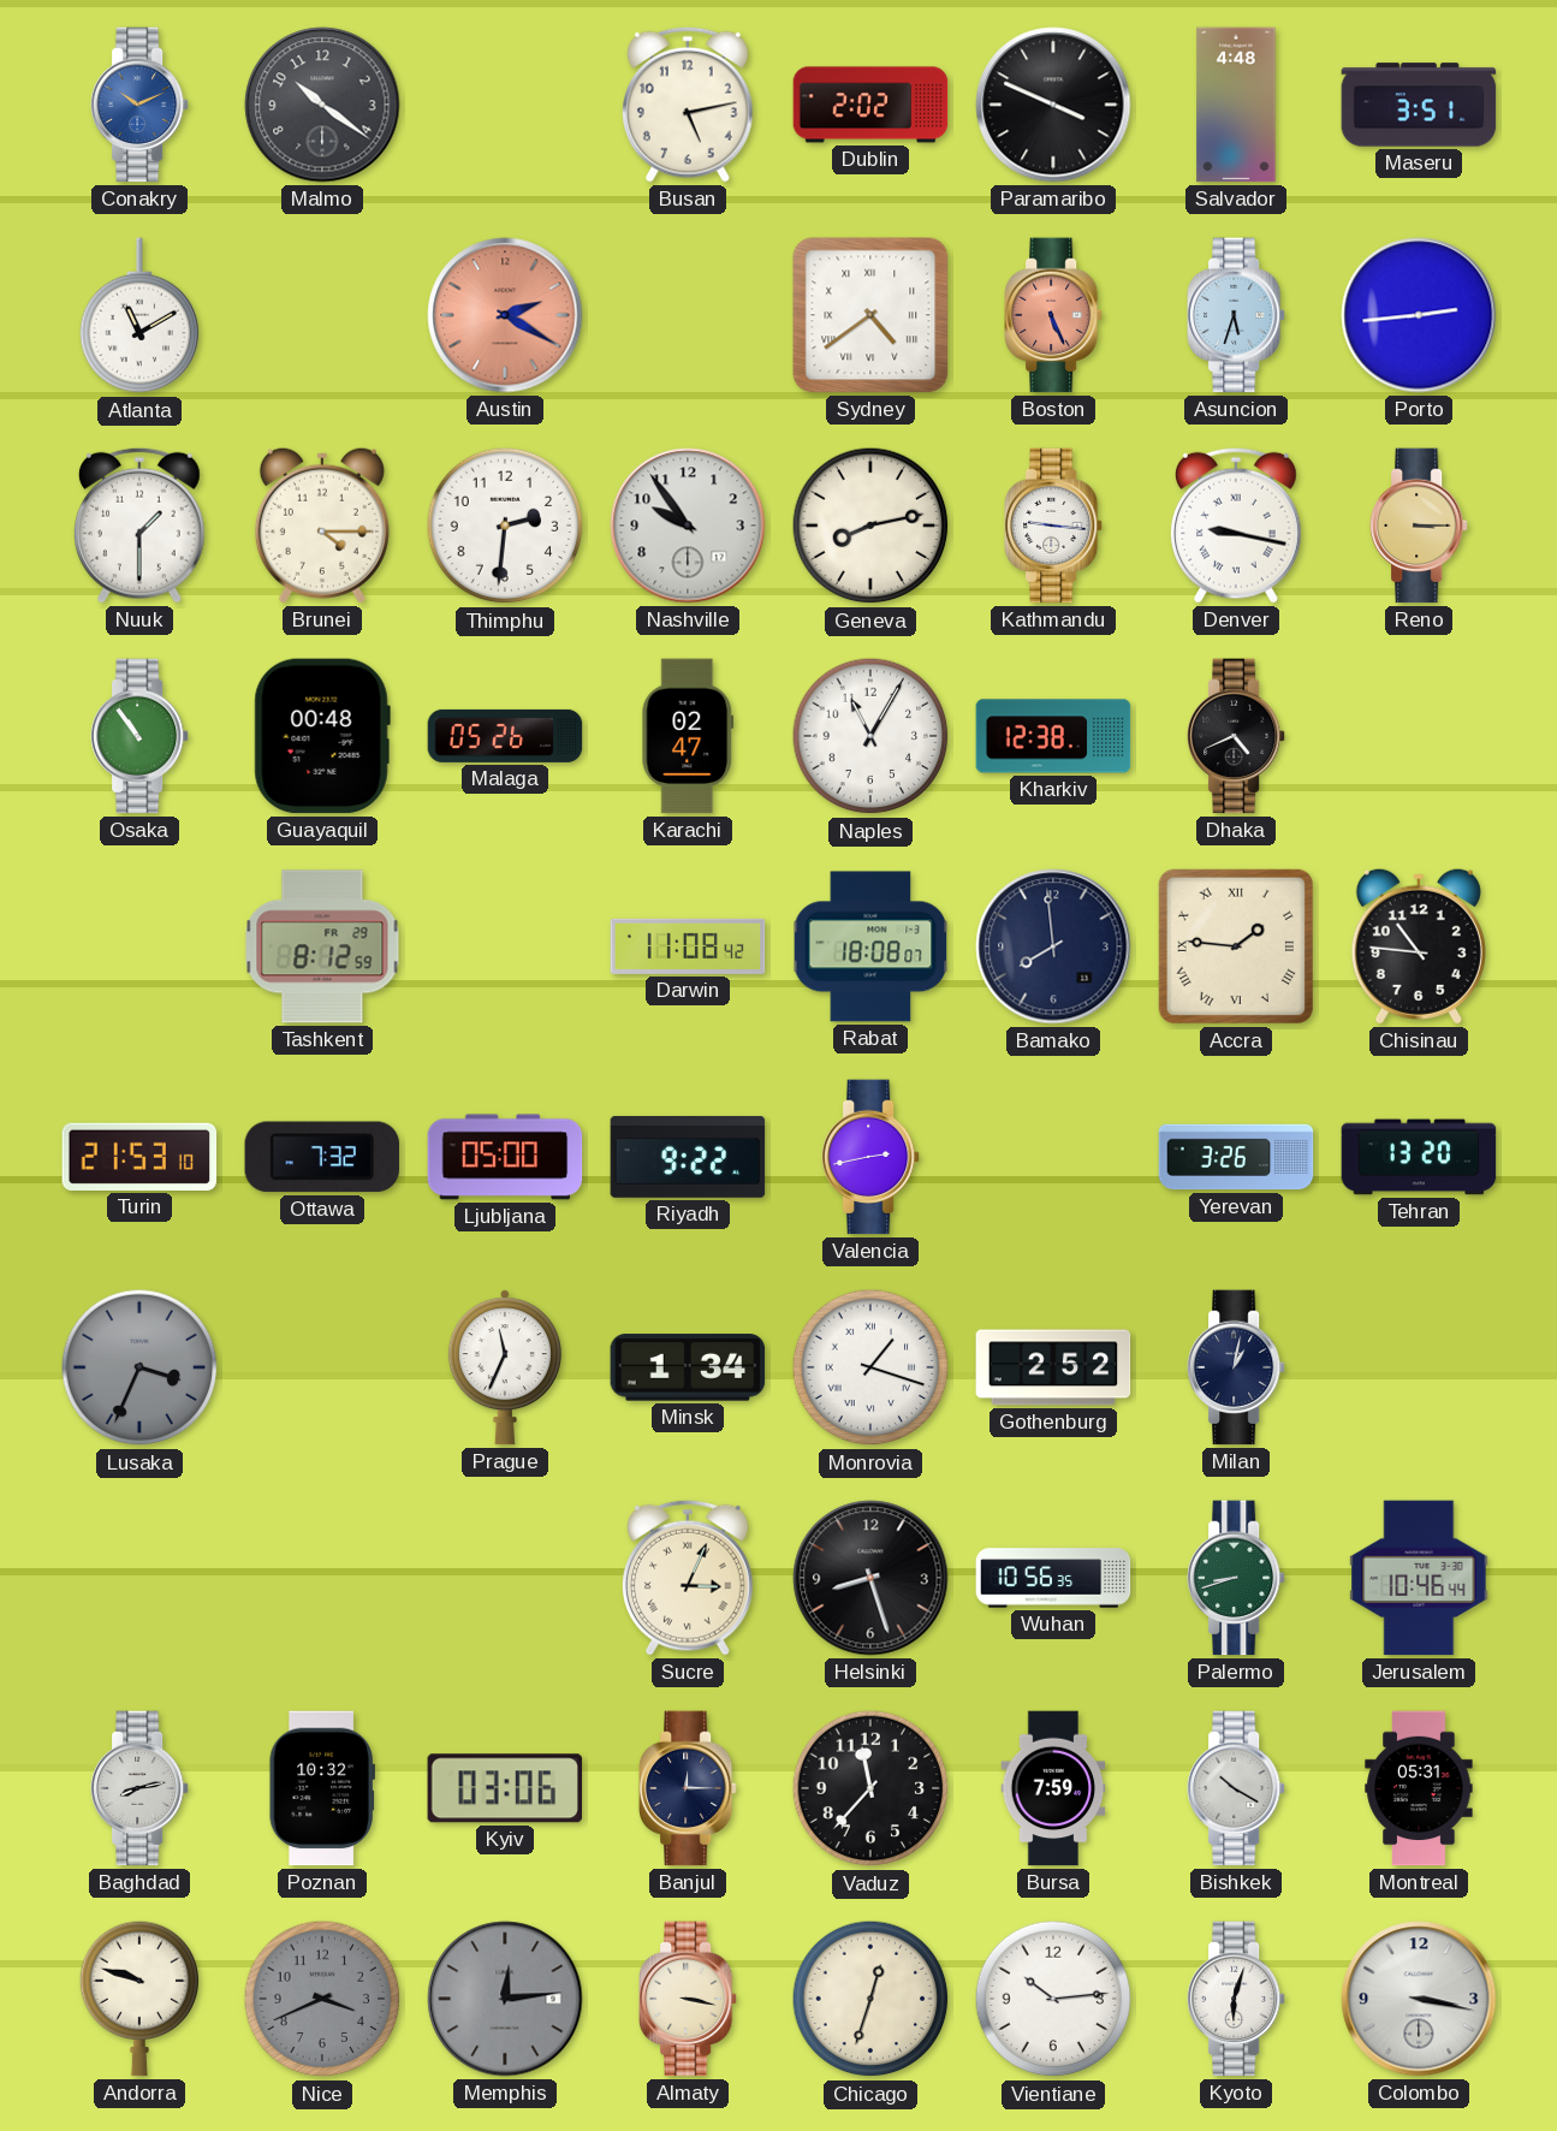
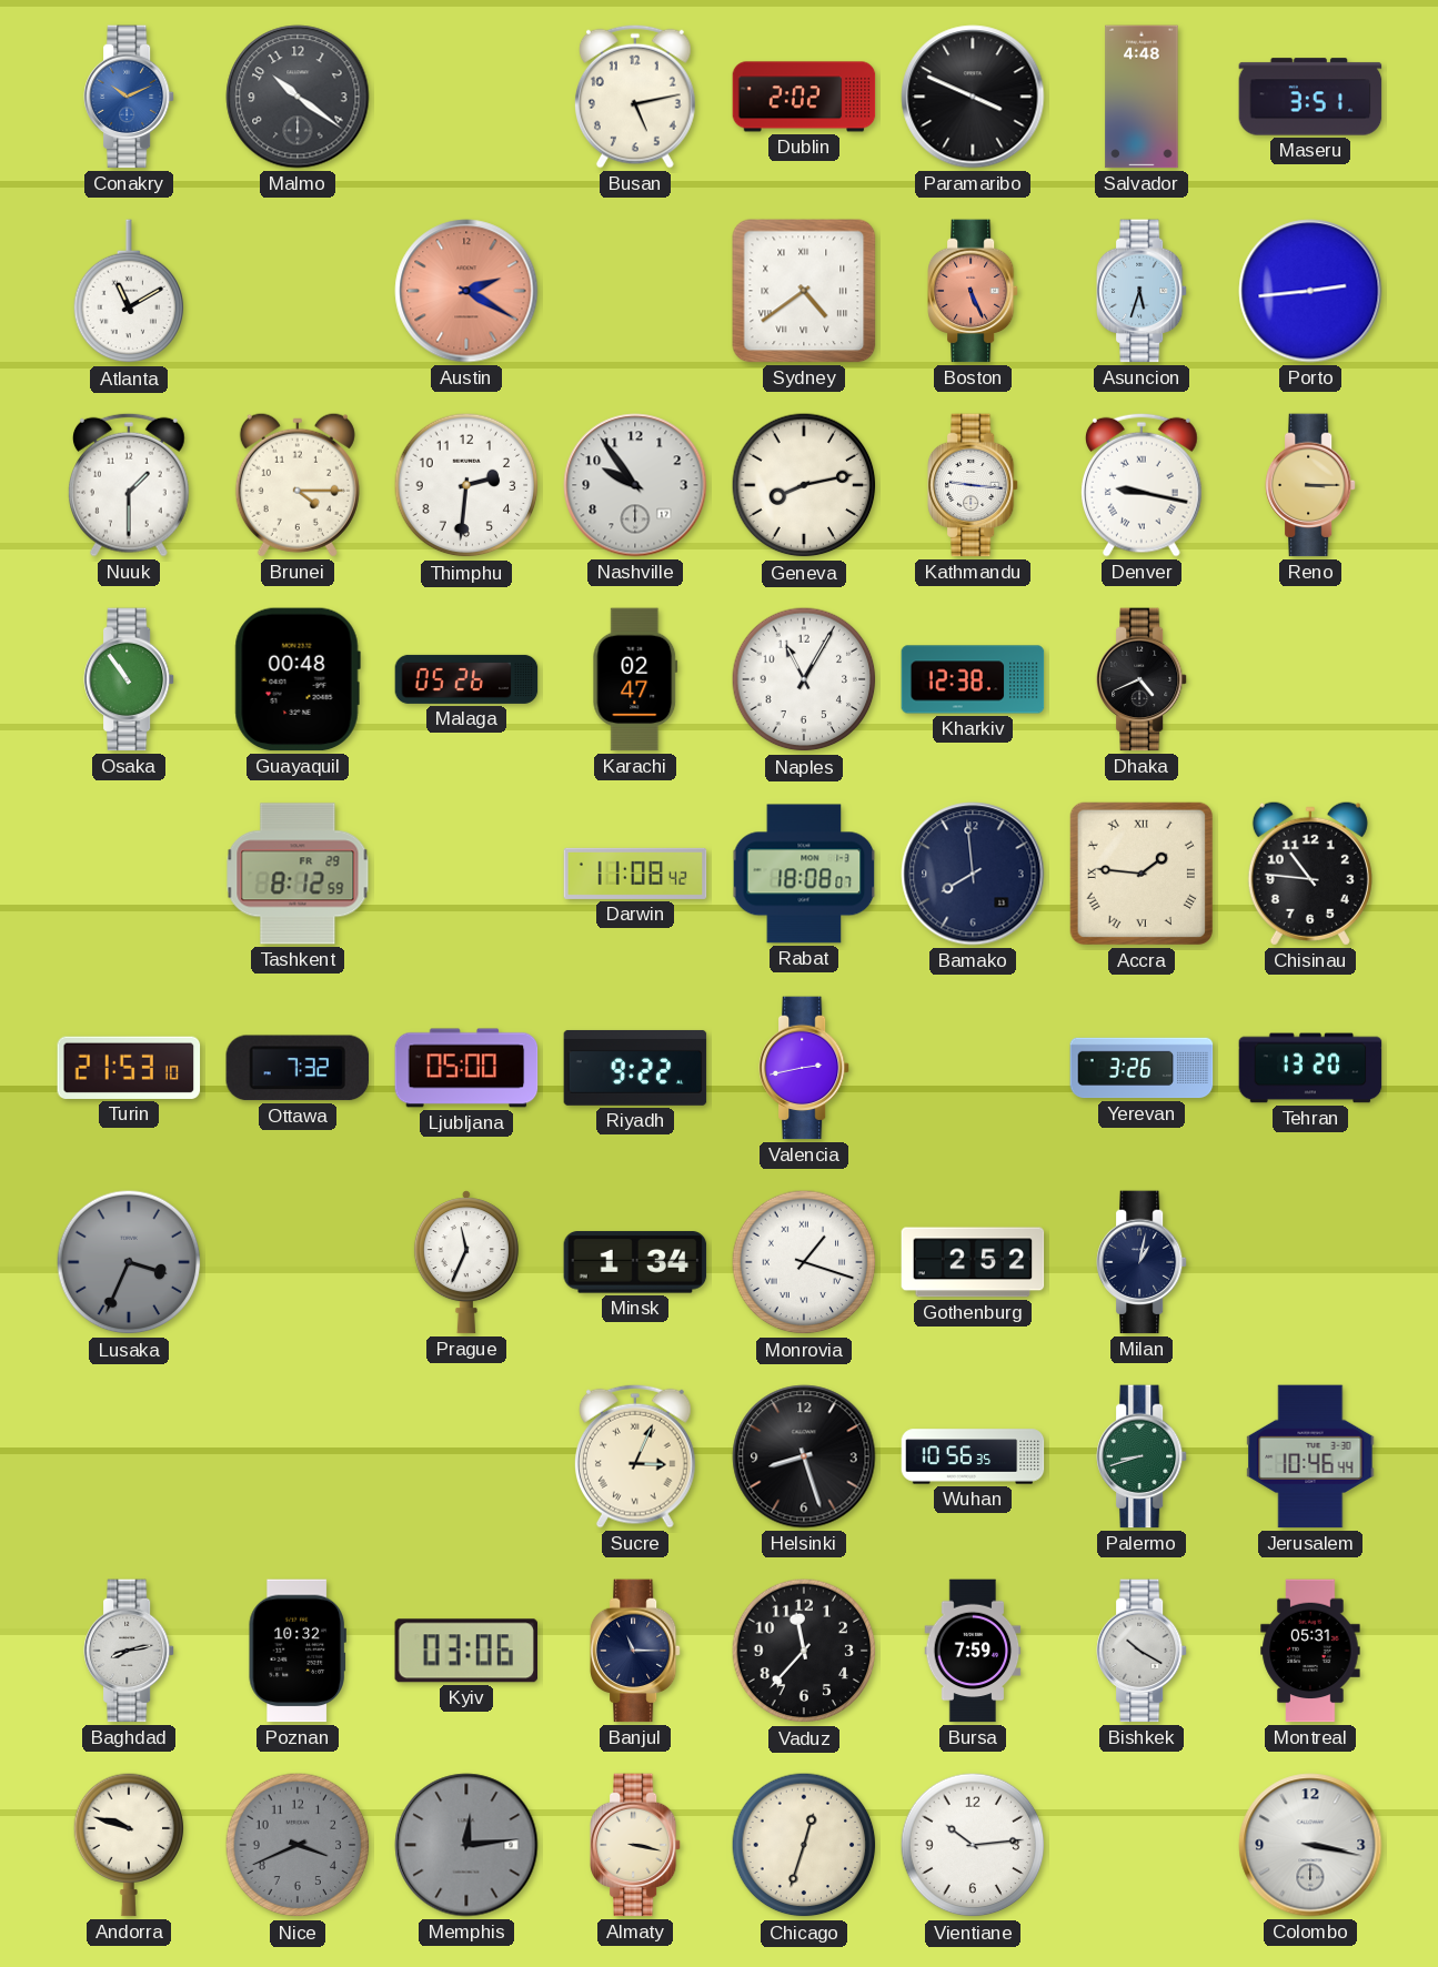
Banjul: 12:15 -> 11:15 (635, 1651)
Kyoto: 6:03 -> none (1236, 1999)
